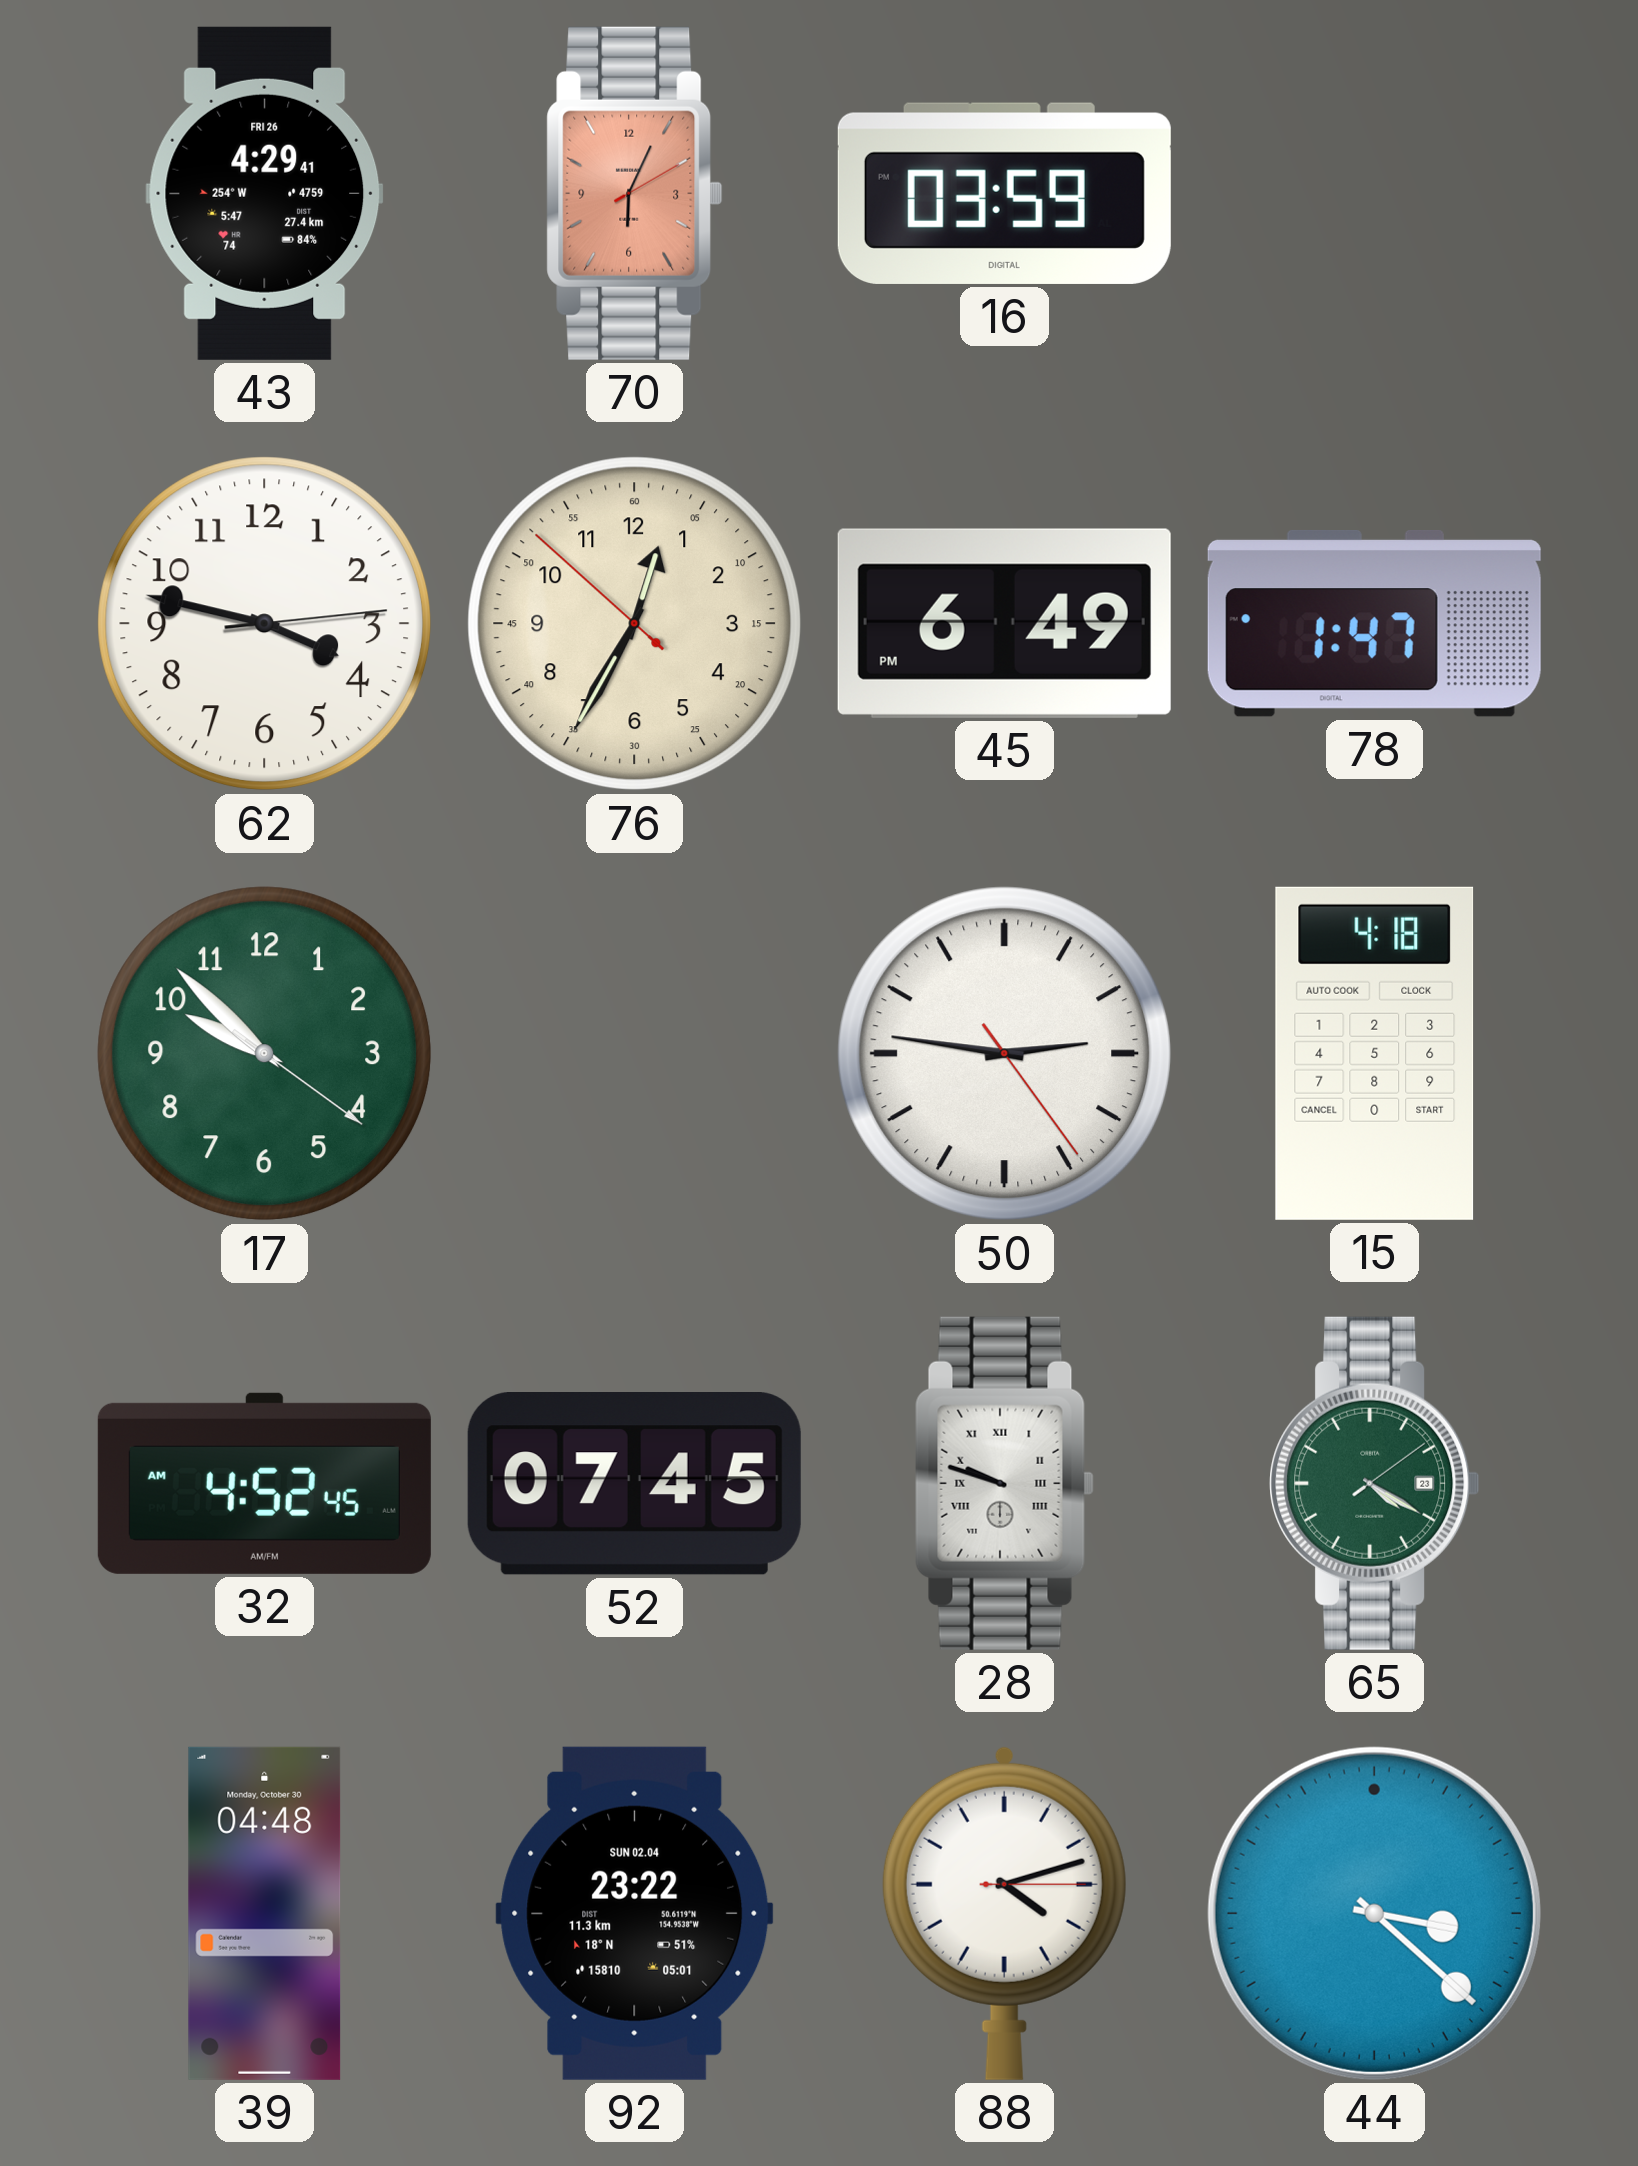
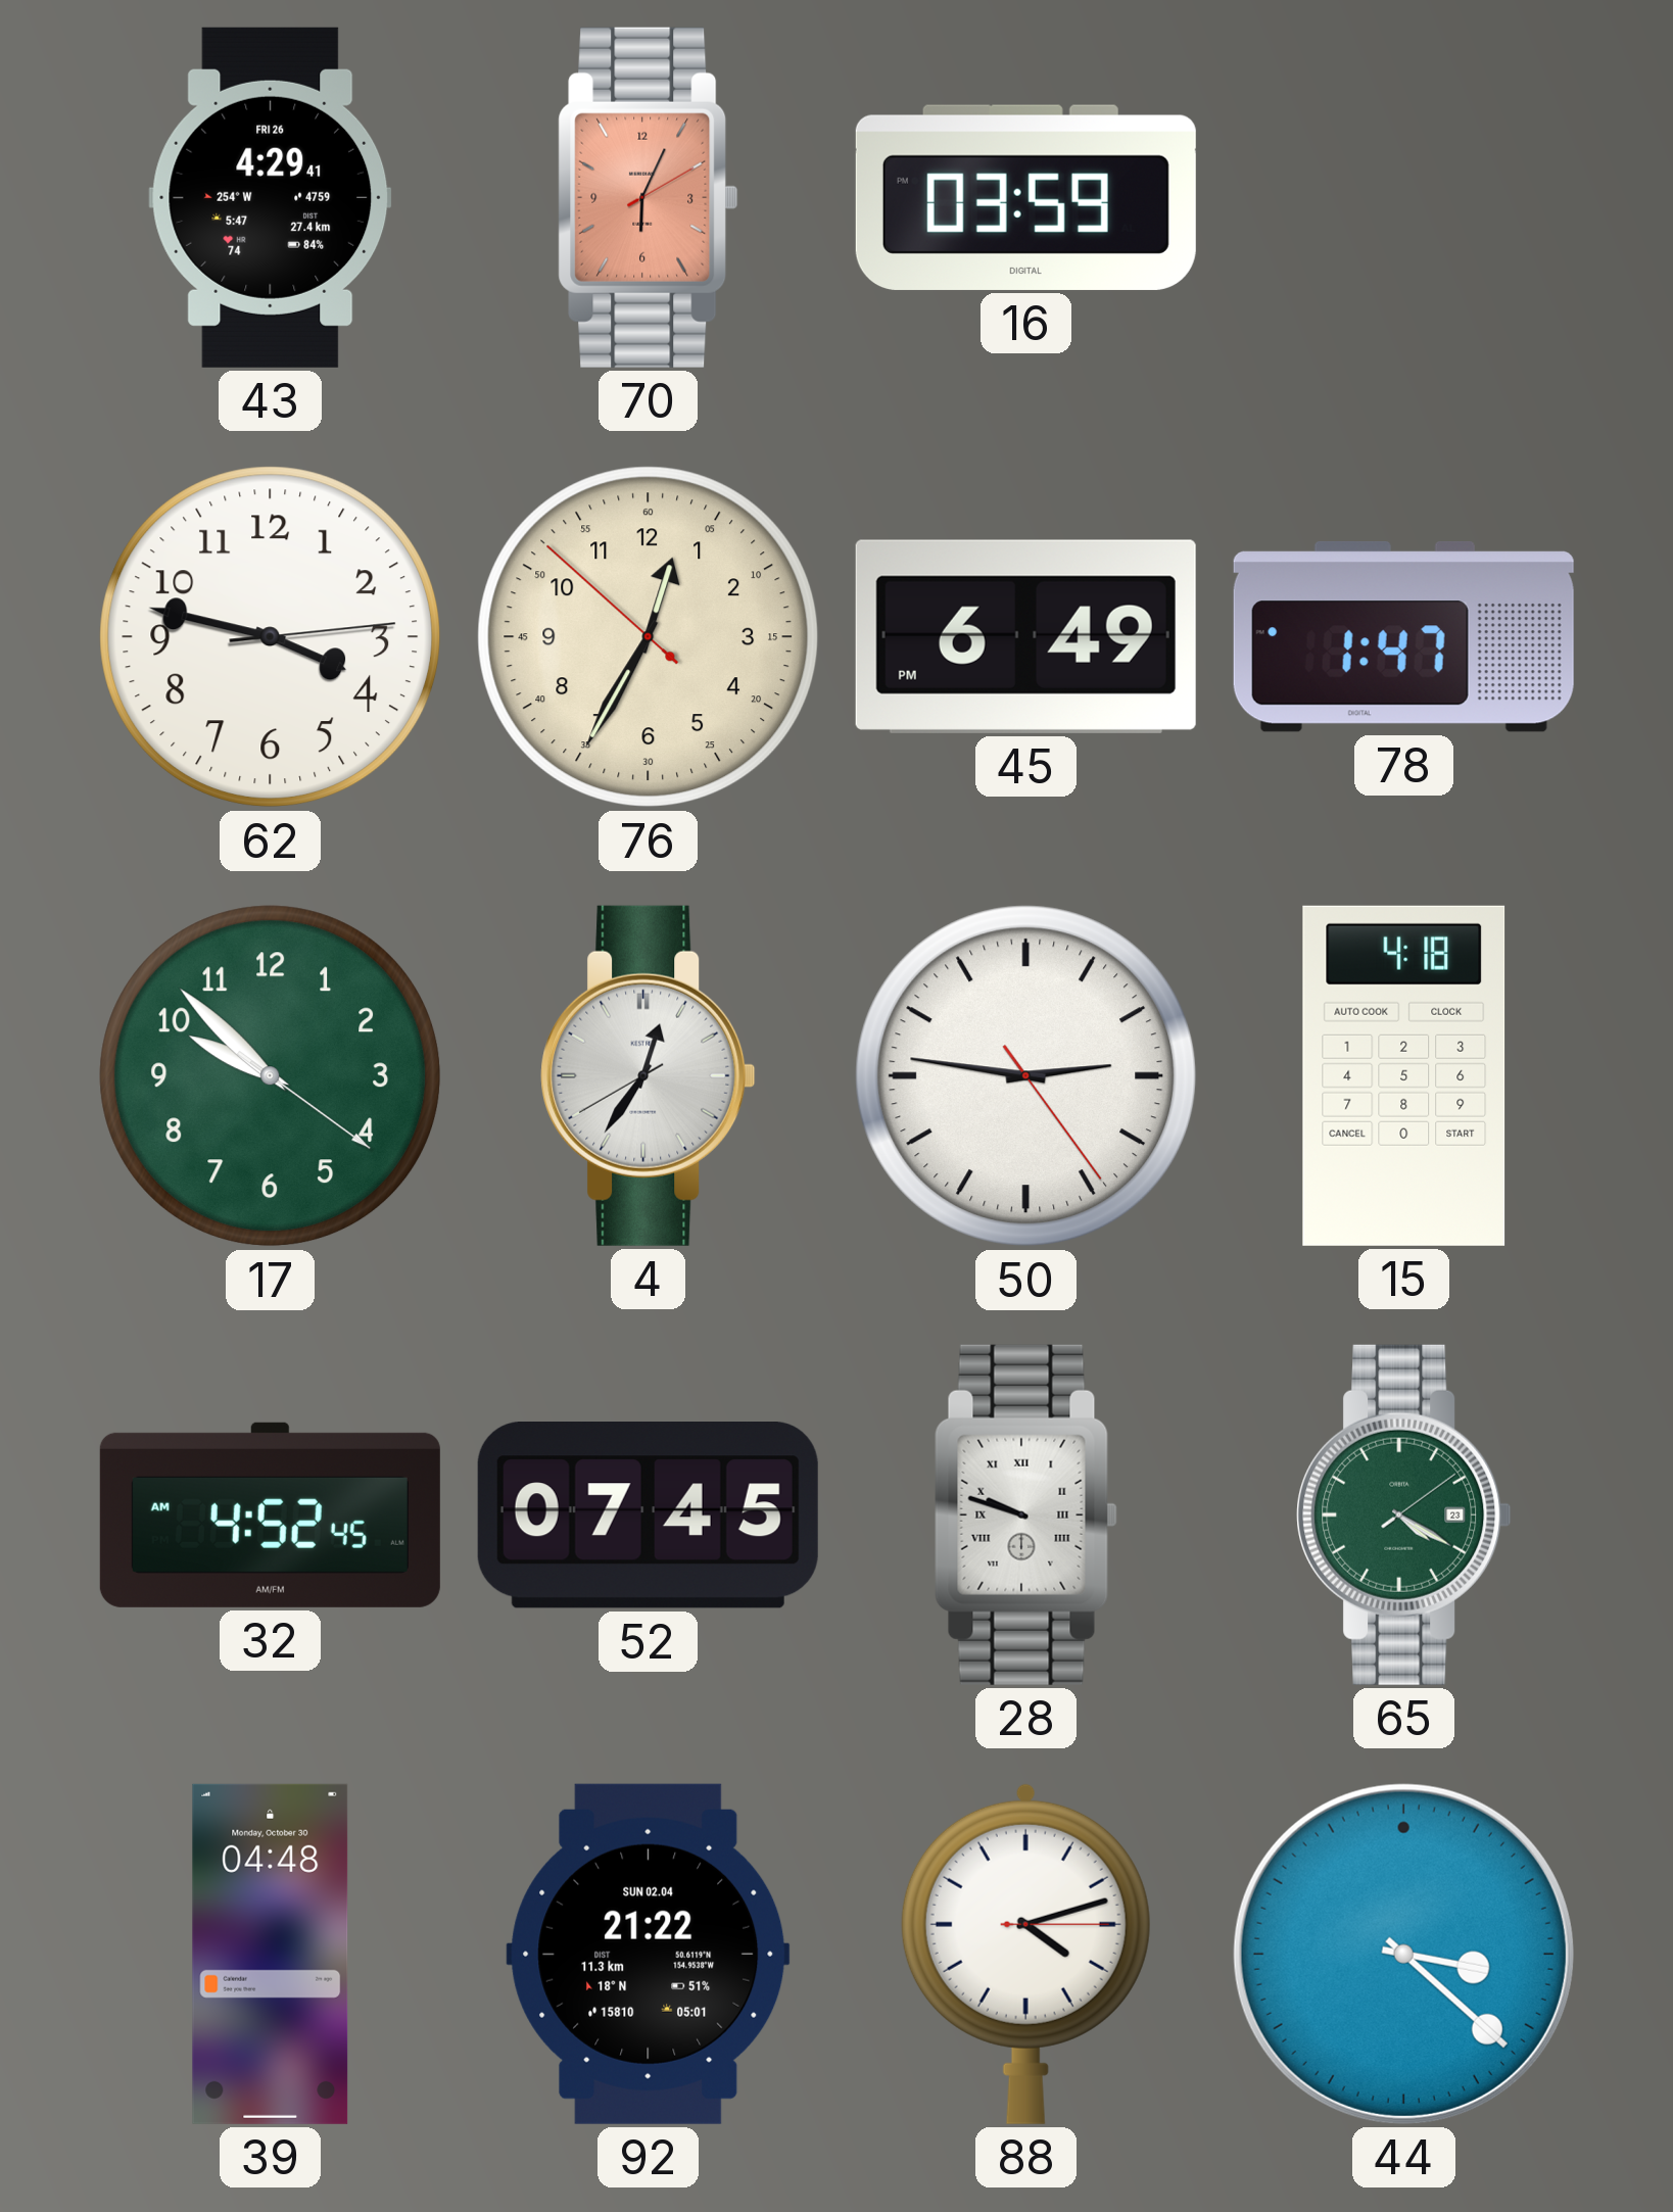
4: none -> 12:35 (649, 1075)
92: 23:22 -> 21:22 (649, 1954)
